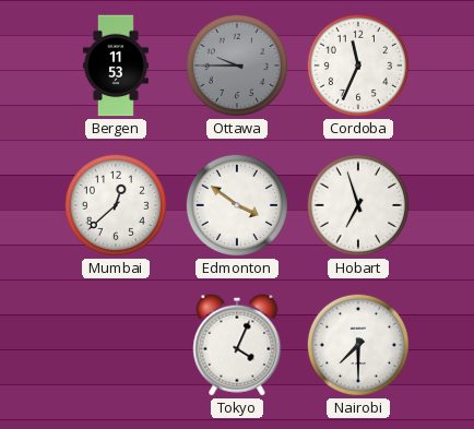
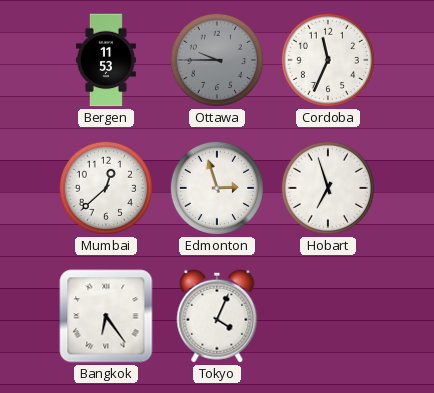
Edmonton: 3:51 -> 2:57 (217, 188)
Bangkok: none -> 6:24 (106, 316)
Nairobi: 7:30 -> none (358, 345)
